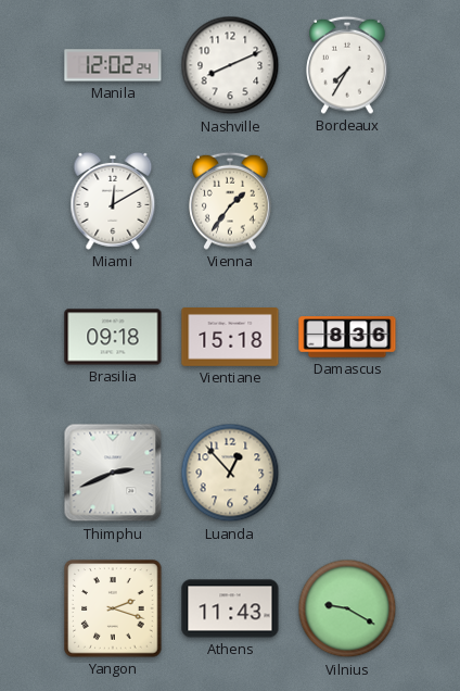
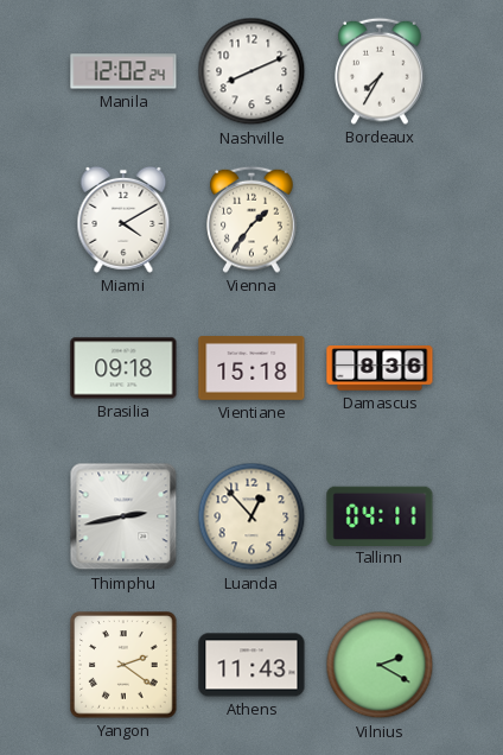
Miami: 12:10 -> 4:10 (123, 220)
Thimphu: 2:41 -> 2:43 (123, 516)
Tallinn: none -> 04:11 (380, 515)
Yangon: 2:18 -> 2:21 (123, 665)
Vilnius: 9:20 -> 2:20 (380, 665)
